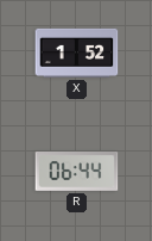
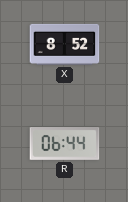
X: 1:52 -> 8:52 (65, 44)
